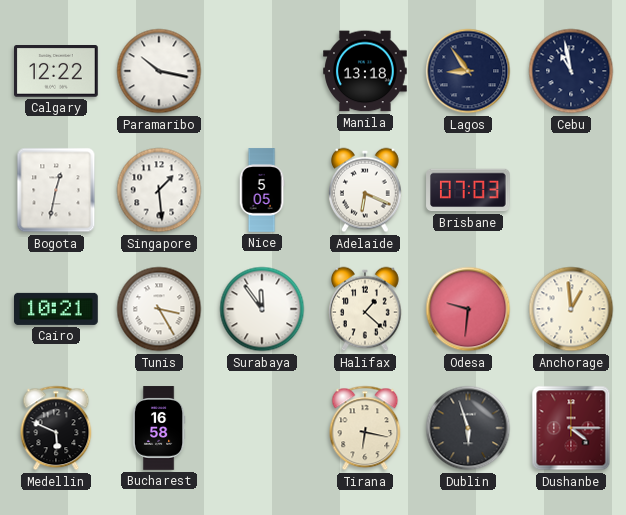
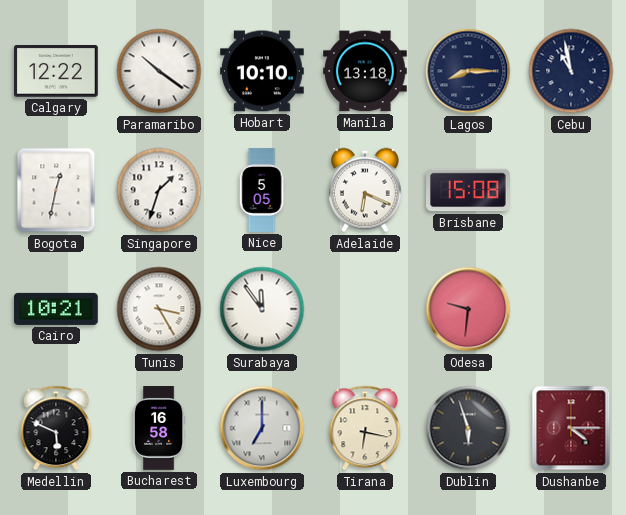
Paramaribo: 10:17 -> 10:21 (159, 71)
Hobart: none -> 10:10 (262, 71)
Lagos: 8:54 -> 8:15 (468, 71)
Singapore: 1:29 -> 1:33 (159, 190)
Brisbane: 07:03 -> 15:08 (468, 190)
Halifax: 1:22 -> none (366, 309)
Anchorage: 12:59 -> none (571, 309)
Luxembourg: none -> 7:00 (262, 428)
